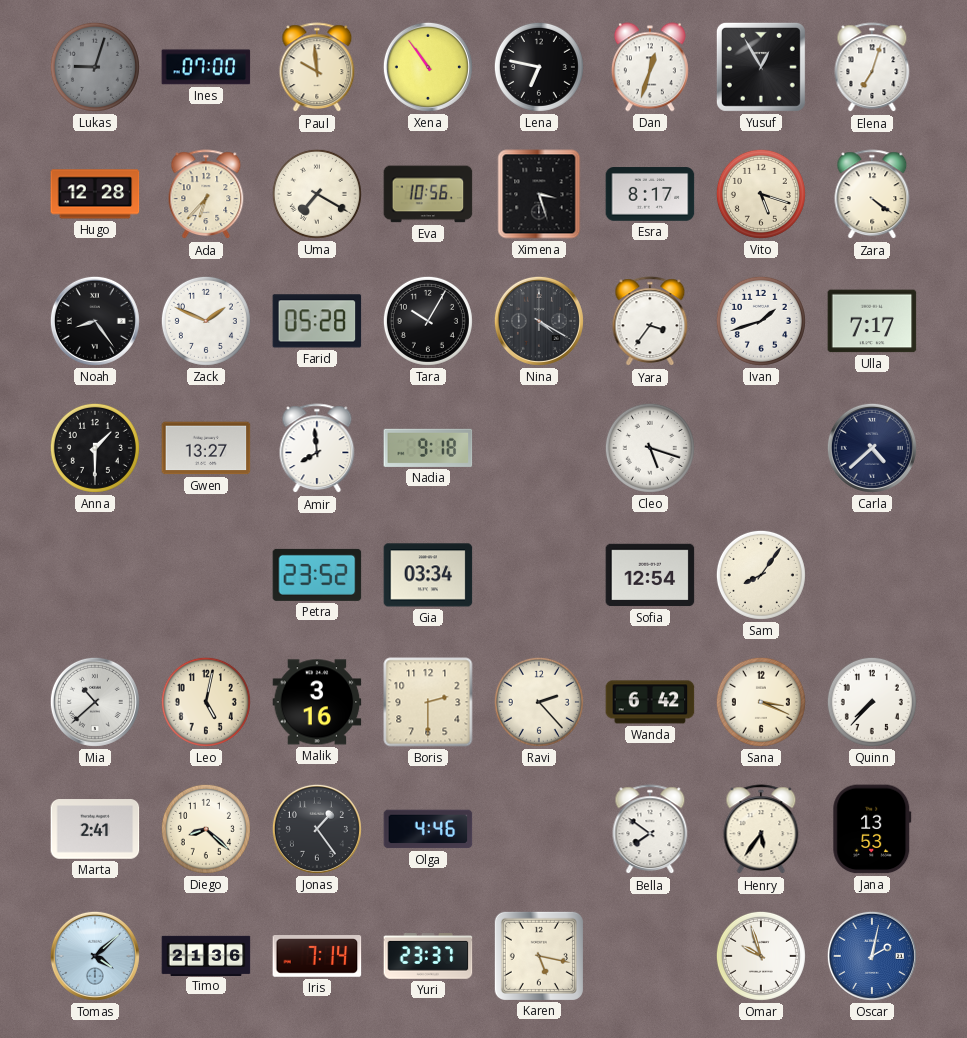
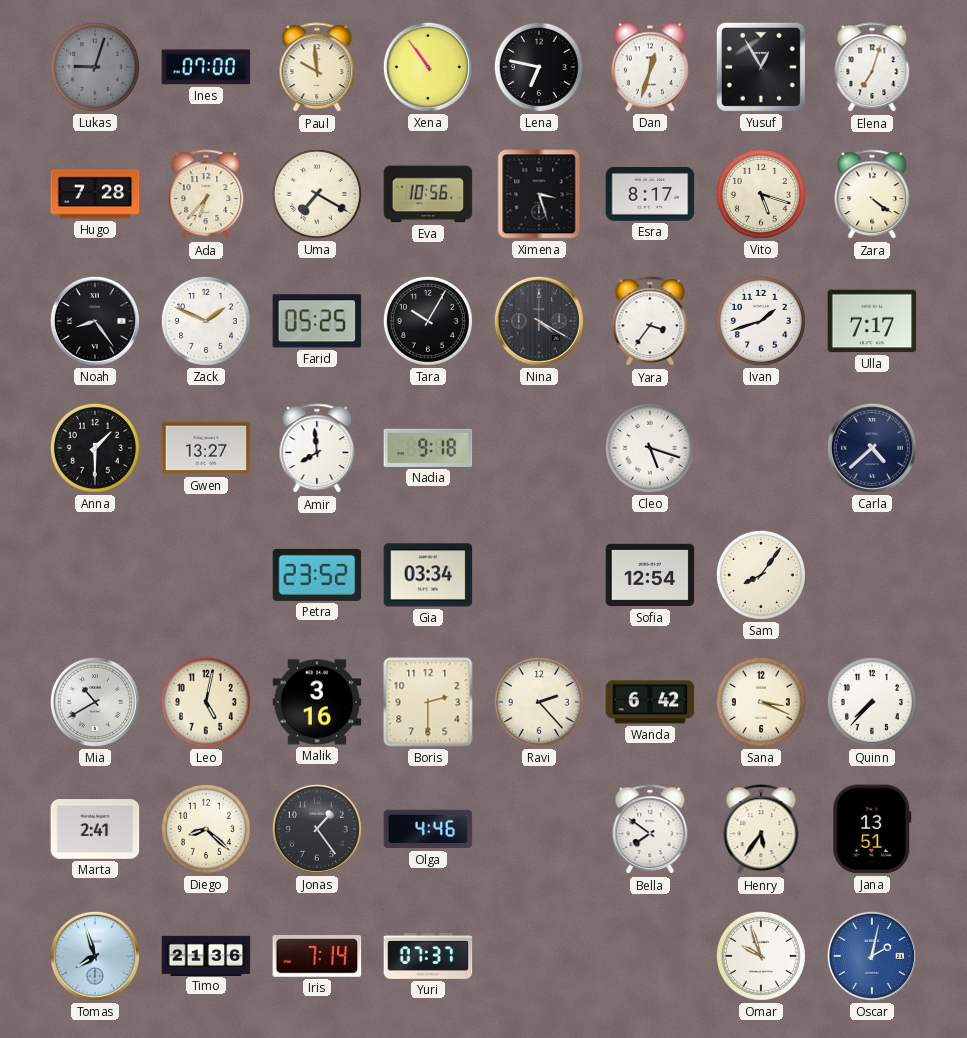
Hugo: 12:28 -> 7:28 (95, 194)
Farid: 05:28 -> 05:25 (317, 321)
Mia: 10:38 -> 10:40 (95, 702)
Jana: 13:53 -> 13:51 (872, 829)
Tomas: 4:08 -> 7:57 (95, 956)
Yuri: 23:37 -> 07:37 (428, 957)
Karen: 5:17 -> none (539, 956)
